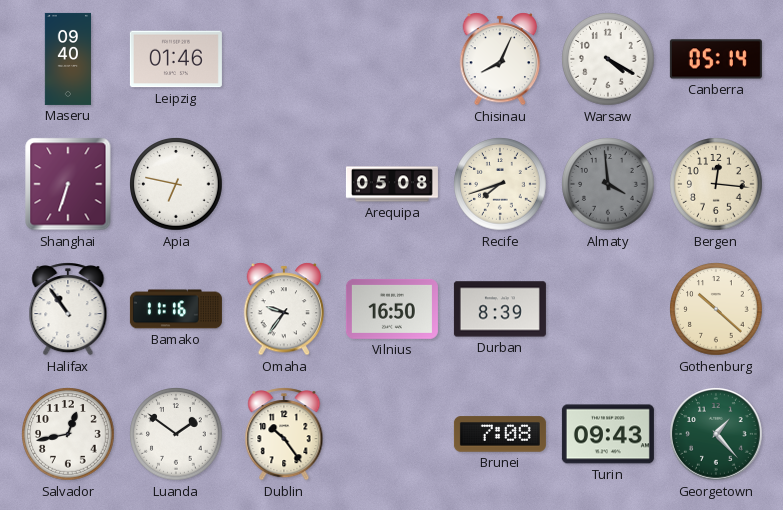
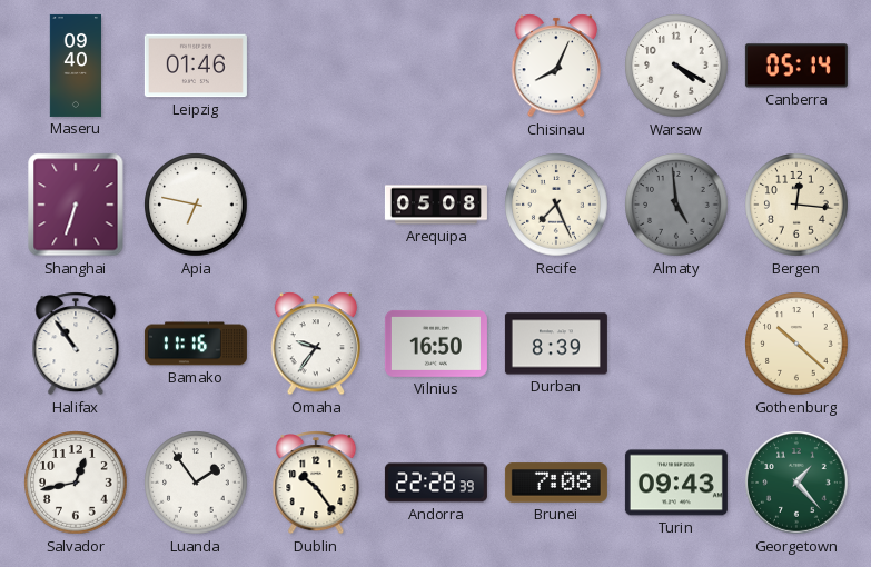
Recife: 7:42 -> 7:26 (556, 205)
Almaty: 3:59 -> 4:59 (676, 205)
Luanda: 1:51 -> 1:54 (196, 483)
Andorra: none -> 22:28 (436, 483)
